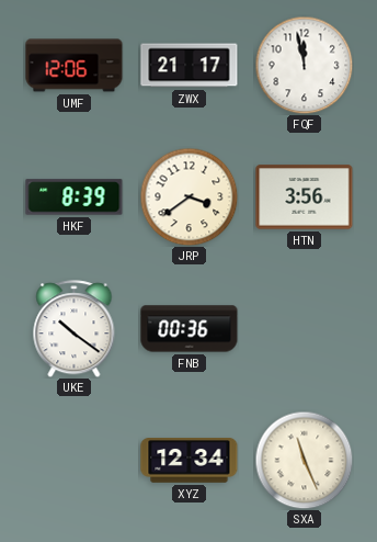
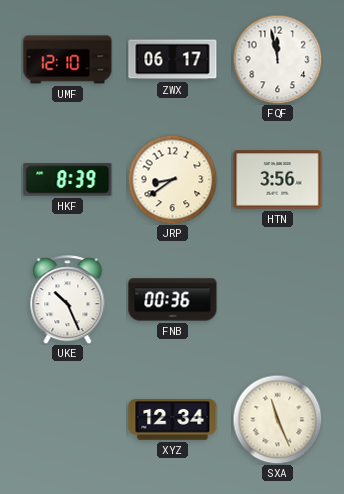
UMF: 12:06 -> 12:10 (68, 60)
ZWX: 21:17 -> 06:17 (173, 60)
JRP: 3:39 -> 8:39 (172, 179)
UKE: 10:21 -> 10:26 (68, 300)
